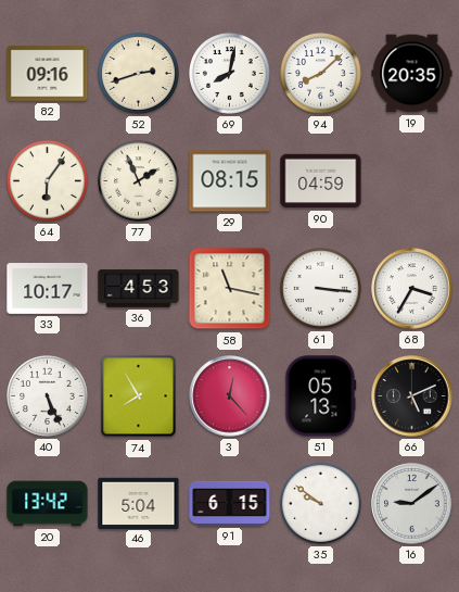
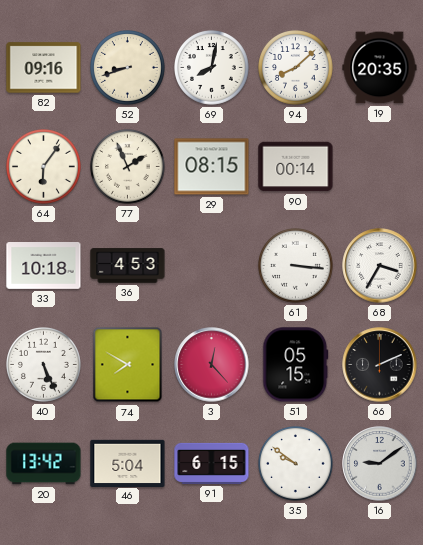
52: 2:42 -> 8:42 (128, 68)
90: 04:59 -> 00:14 (296, 167)
33: 10:17 -> 10:18 (44, 266)
58: 11:17 -> none (230, 289)
74: 7:55 -> 7:50 (128, 365)
51: 05:13 -> 05:15 (296, 365)
66: 5:11 -> 2:11 (380, 365)
